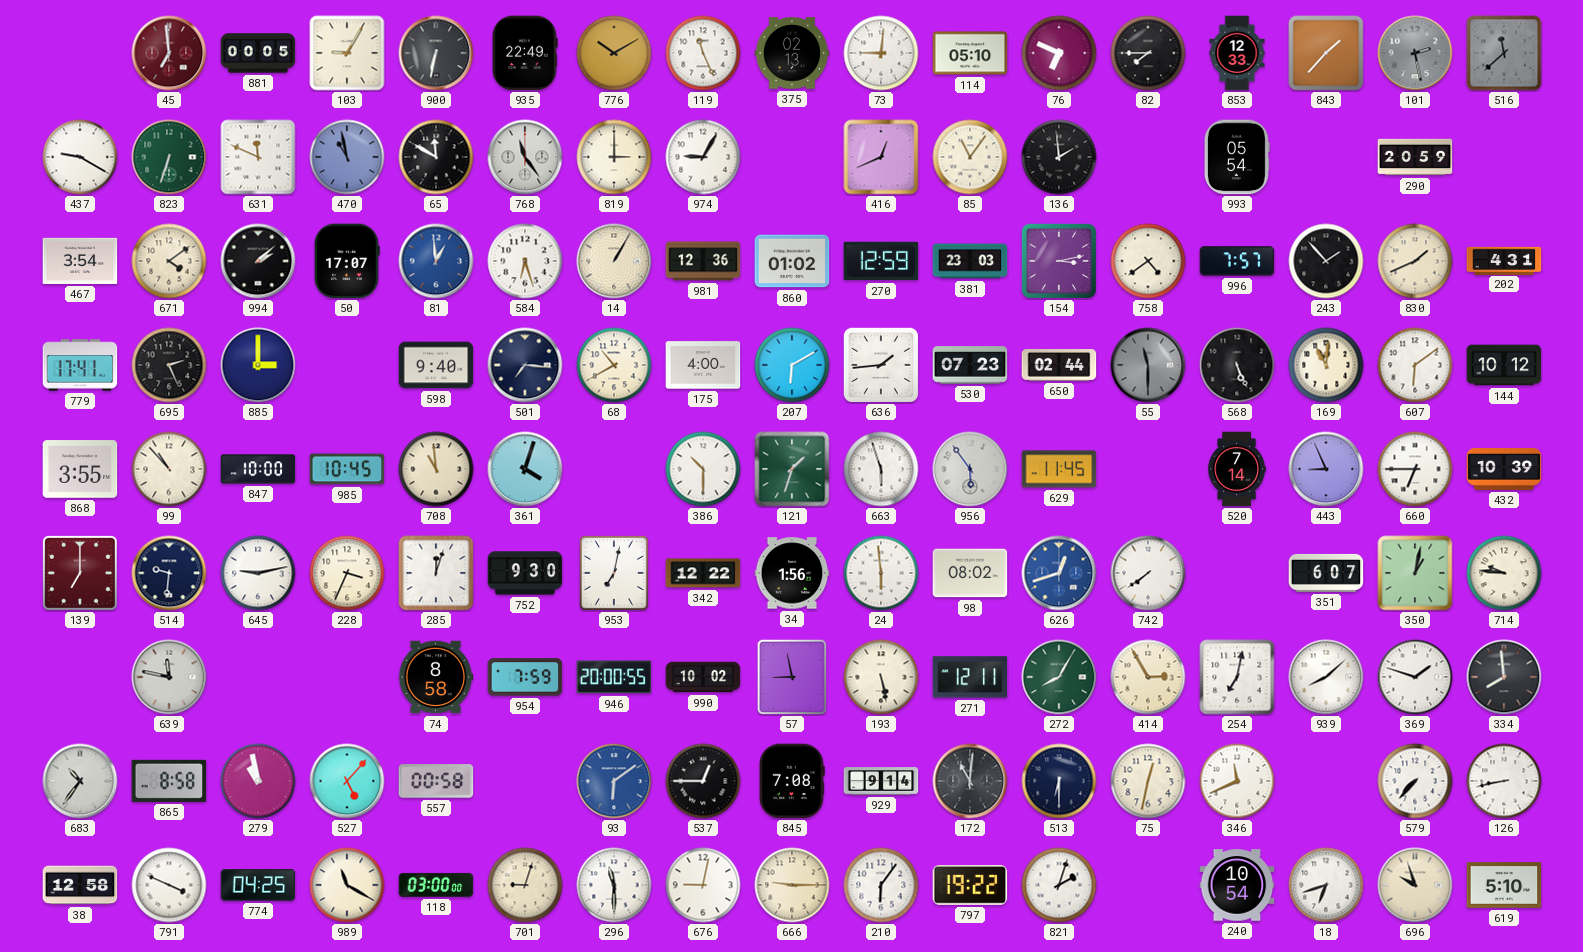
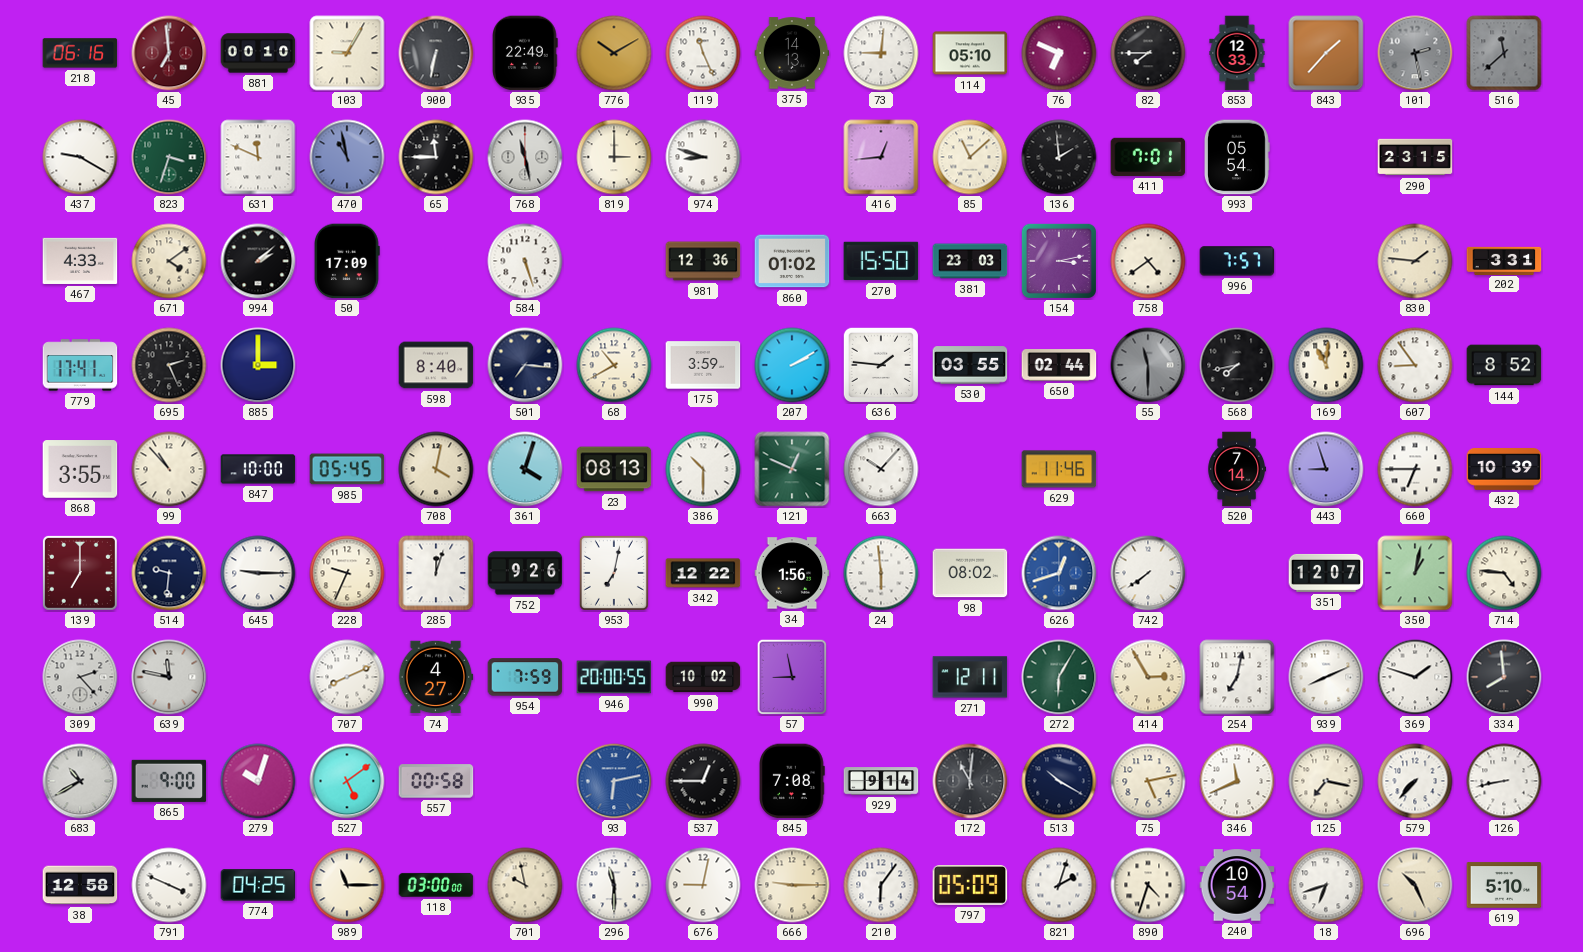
218: none -> 06:16 (80, 53)
881: 00:05 -> 00:10 (258, 53)
375: 02:13 -> 14:13 (792, 53)
823: 6:33 -> 3:33 (169, 157)
65: 11:50 -> 11:45 (436, 157)
768: 11:24 -> 11:28 (525, 157)
974: 9:05 -> 8:48 (703, 157)
416: 12:41 -> 12:44 (881, 157)
85: 11:06 -> 11:08 (970, 157)
411: none -> 7:01 (1148, 157)
290: 20:59 -> 23:15 (1415, 157)
467: 3:54 -> 4:33 (80, 261)
50: 17:07 -> 17:09 (347, 261)
81: 12:59 -> none (436, 261)
584: 6:27 -> 5:27 (525, 261)
14: 1:05 -> none (614, 261)
270: 12:59 -> 15:50 (881, 261)
243: 1:53 -> none (1326, 261)
830: 1:41 -> 1:46 (1415, 261)
202: 4:31 -> 3:31 (1504, 260)
598: 9:40 -> 8:40 (436, 365)
175: 4:00 -> 3:59 (703, 365)
207: 6:10 -> 2:10 (792, 365)
636: 1:44 -> 1:46 (881, 365)
530: 07:23 -> 03:55 (970, 365)
568: 5:26 -> 7:43 (1237, 365)
607: 6:09 -> 8:54 (1415, 365)
144: 10:12 -> 8:52 (1504, 365)
985: 10:45 -> 05:45 (347, 469)
708: 10:59 -> 4:02 (436, 469)
23: none -> 08:13 (614, 469)
121: 1:33 -> 12:49 (792, 469)
663: 5:57 -> 10:07 (881, 469)
956: 5:54 -> none (970, 469)
629: 11:45 -> 11:46 (1059, 469)
443: 8:56 -> 8:57 (1326, 469)
645: 9:13 -> 9:15 (258, 573)
228: 3:34 -> 9:34 (347, 573)
752: 9:30 -> 9:26 (525, 573)
351: 6:07 -> 12:07 (1326, 573)
714: 9:46 -> 4:46 (1504, 573)
309: none -> 2:23 (80, 677)
707: none -> 8:11 (347, 677)
74: 8:58 -> 4:27 (436, 677)
193: 5:28 -> none (881, 677)
272: 8:05 -> 6:05 (1059, 677)
939: 8:08 -> 8:11 (1326, 677)
683: 10:36 -> 10:40 (80, 781)
865: 8:58 -> 9:00 (169, 781)
279: 10:58 -> 10:03 (258, 781)
527: 5:07 -> 5:09 (347, 781)
93: 6:09 -> 6:13 (614, 781)
513: 6:30 -> 10:20 (1059, 781)
75: 12:32 -> 5:13 (1148, 781)
125: none -> 7:17 (1326, 781)
989: 11:20 -> 11:15 (347, 885)
701: 9:03 -> 9:58 (525, 885)
797: 19:22 -> 05:09 (970, 886)
890: none -> 4:33 (1148, 885)
696: 9:57 -> 10:26 (1415, 885)
